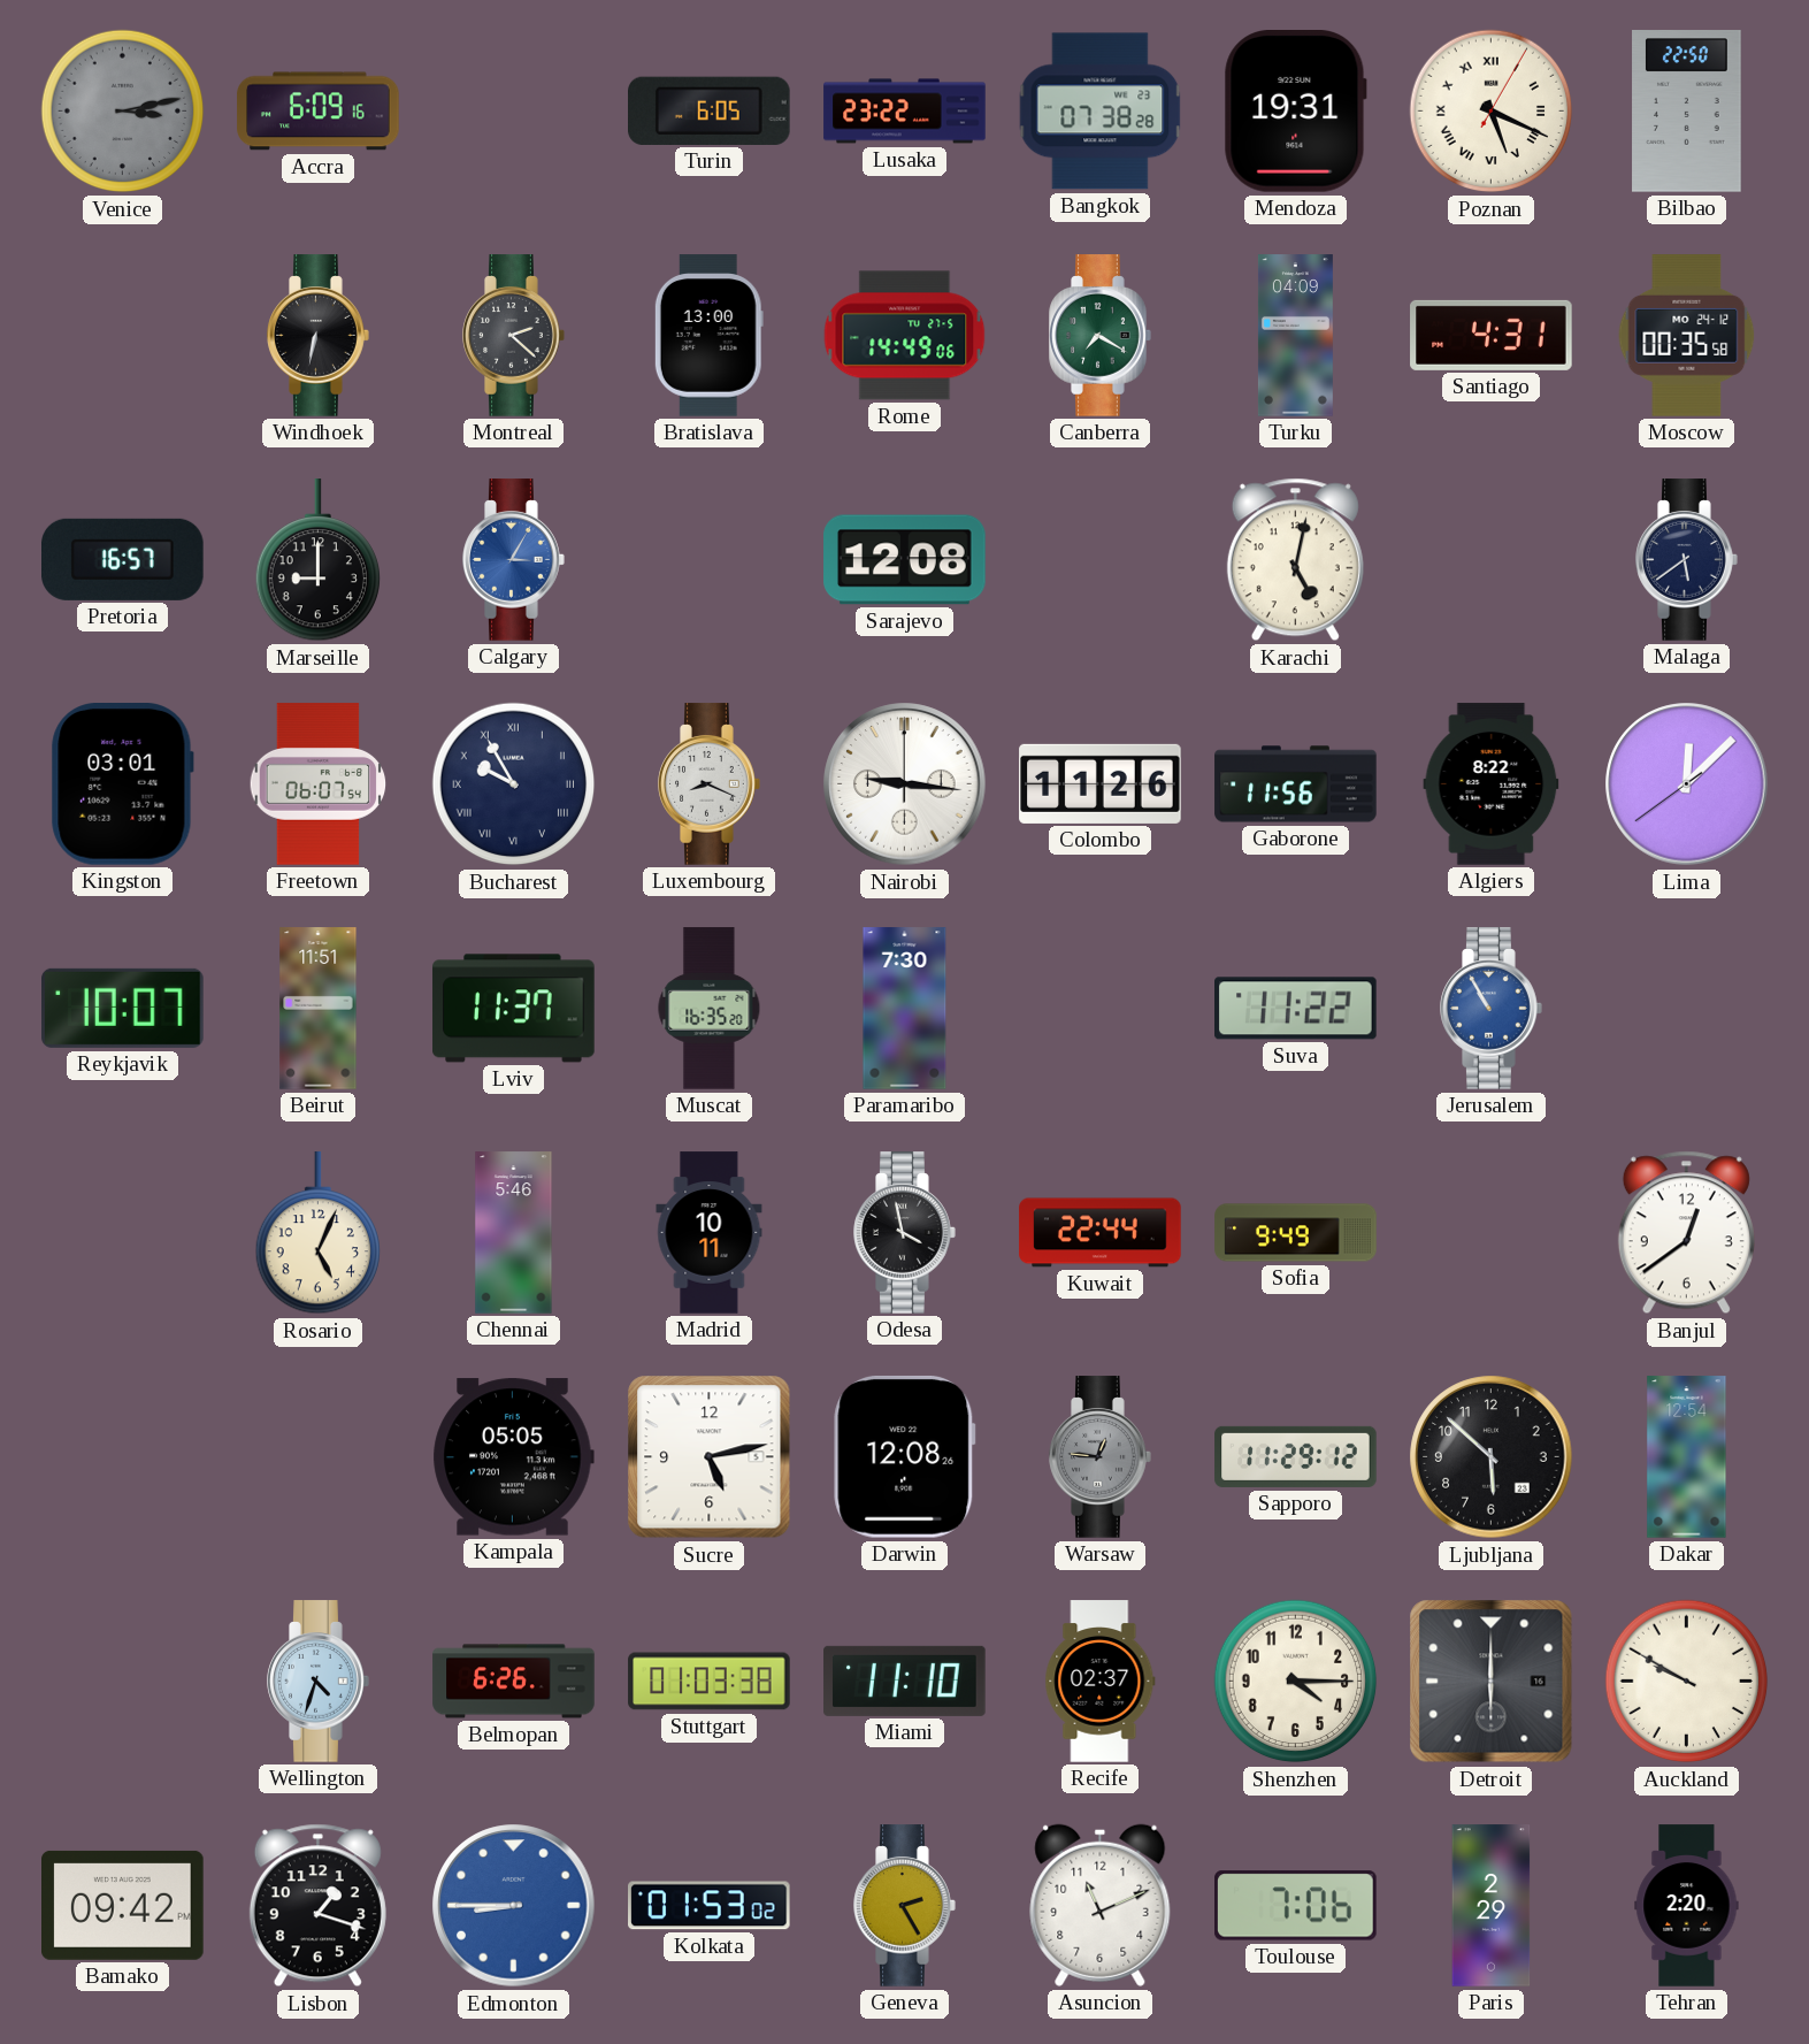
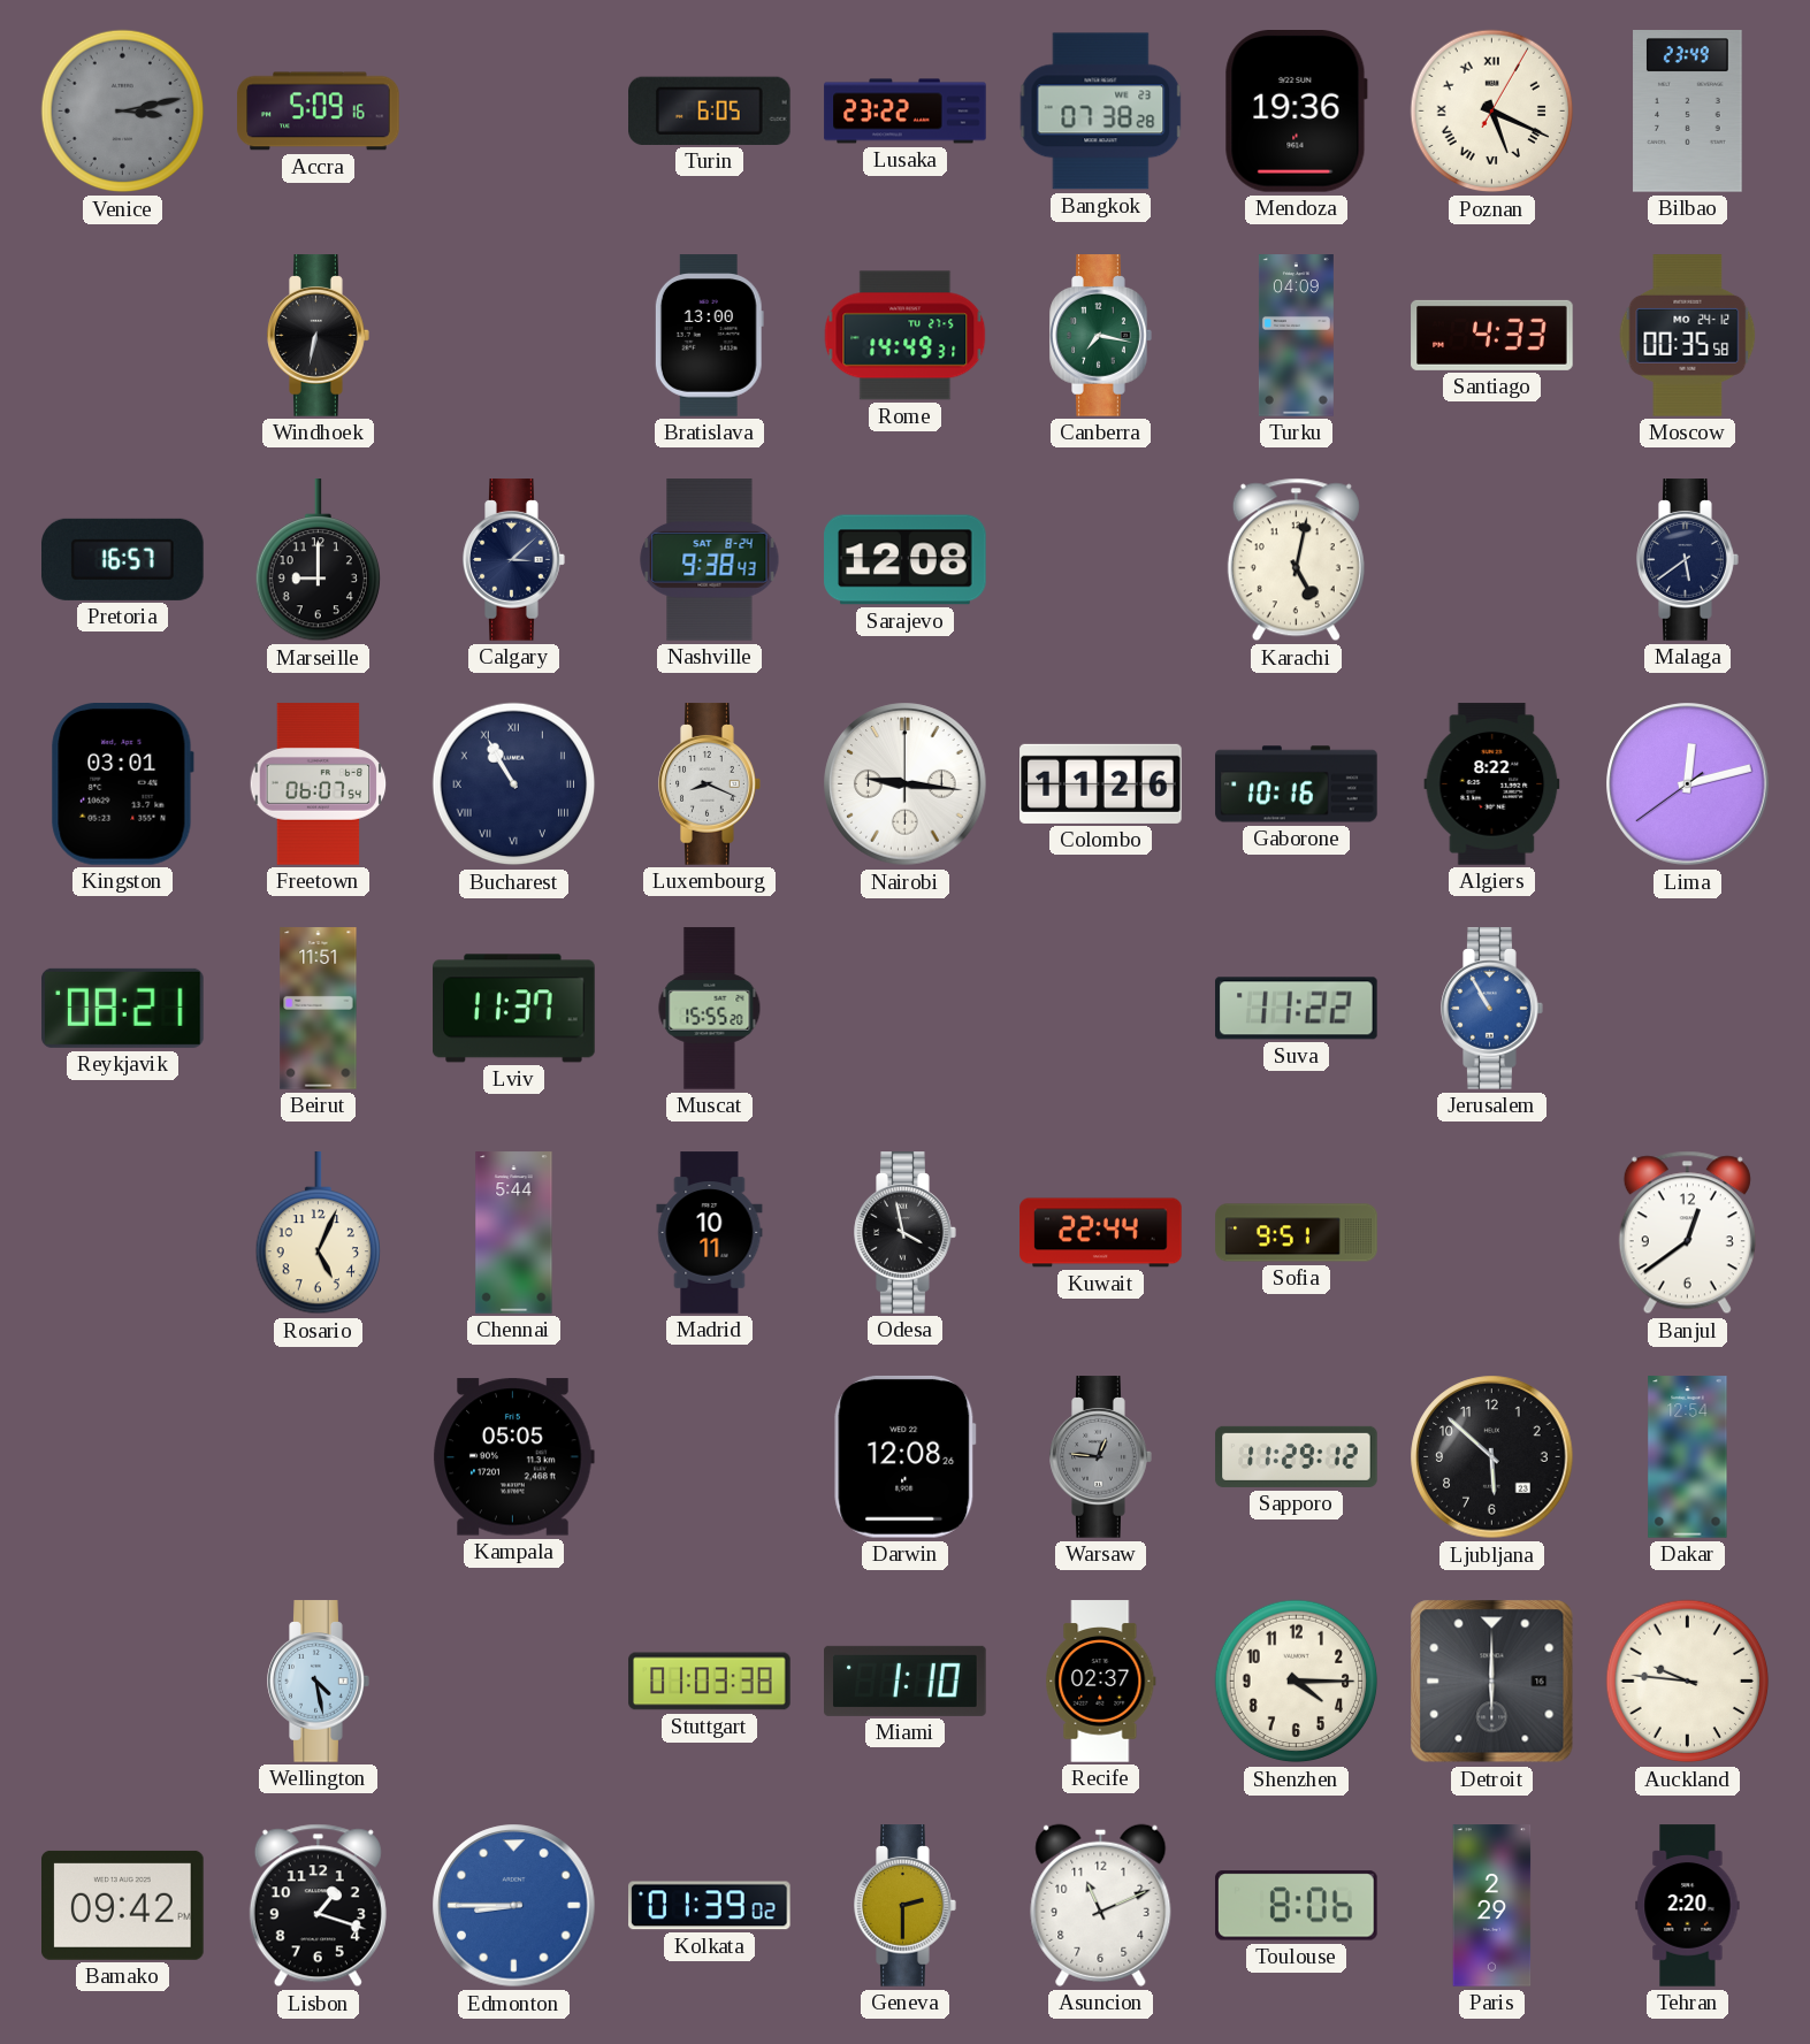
Accra: 6:09 -> 5:09 (319, 112)
Mendoza: 19:31 -> 19:36 (1296, 112)
Bilbao: 22:50 -> 23:49 (1688, 112)
Montreal: 2:22 -> none (514, 336)
Rome: 14:49:06 -> 14:49:31 (906, 336)
Canberra: 7:20 -> 7:17 (1101, 336)
Santiago: 4:31 -> 4:33 (1492, 335)
Calgary: 3:05 -> 3:08 (514, 560)
Calgary dial: blue -> navy (514, 560)
Nashville: none -> 9:38 (710, 560)
Bucharest: 9:55 -> 10:55 (514, 784)
Gaborone: 11:56 -> 10:16 (1297, 784)
Lima: 12:07 -> 12:12 (1688, 784)
Reykjavik: 10:07 -> 08:21 (123, 1008)
Muscat: 16:35 -> 15:55 (710, 1009)
Paramaribo: 7:30 -> none (905, 1009)
Chennai: 5:46 -> 5:44 (514, 1233)
Sofia: 9:49 -> 9:51 (1297, 1233)
Sucre: 5:13 -> none (710, 1457)
Wellington: 4:33 -> 4:28 (319, 1682)
Belmopan: 6:26 -> none (514, 1682)
Miami: 11:10 -> 1:10 (906, 1681)
Auckland: 9:50 -> 9:46 (1688, 1682)
Kolkata: 01:53 -> 01:39 (710, 1906)
Geneva: 2:25 -> 2:30 (906, 1906)
Toulouse: 7:06 -> 8:06 (1297, 1906)
